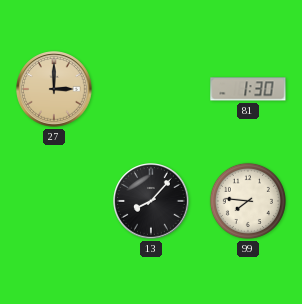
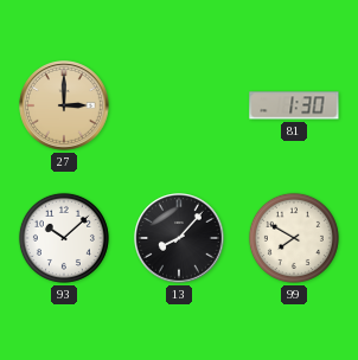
93: none -> 10:08 (64, 238)
99: 7:46 -> 7:50 (294, 238)
